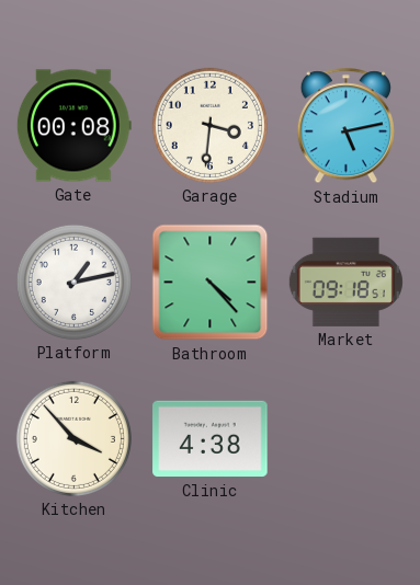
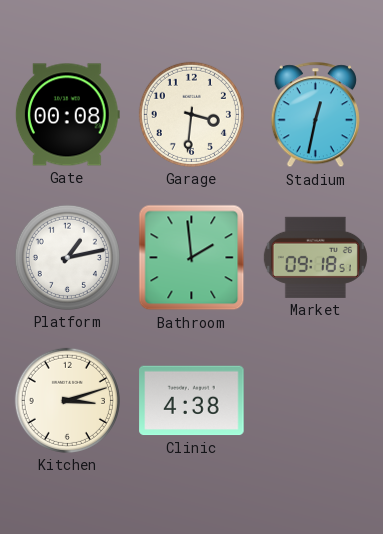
Stadium: 5:13 -> 12:32 (315, 115)
Bathroom: 4:23 -> 1:59 (192, 258)
Kitchen: 3:53 -> 3:12 (67, 400)
